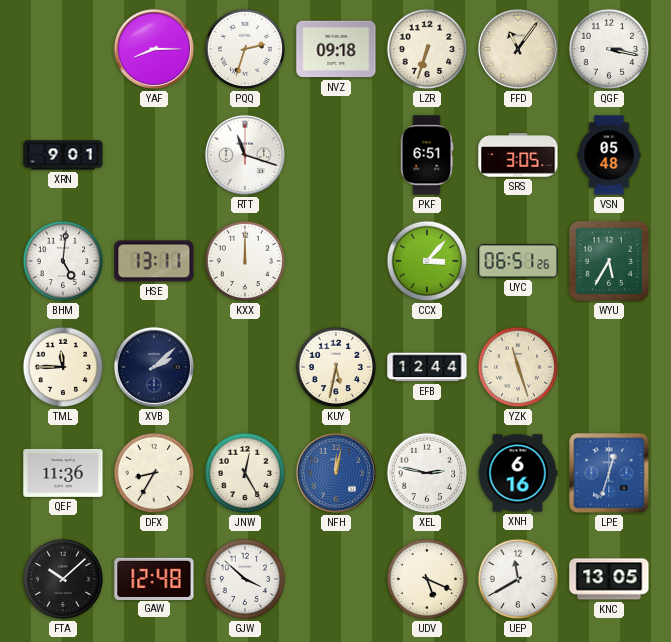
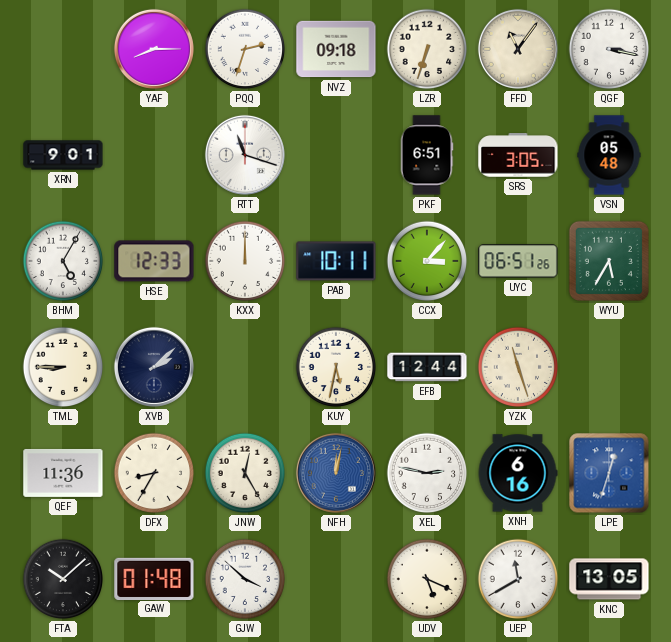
BHM: 5:01 -> 5:05 (63, 261)
HSE: 13:11 -> 12:33 (154, 261)
PAB: none -> 10:11 (336, 261)
TML: 11:45 -> 8:45 (63, 367)
GAW: 12:48 -> 01:48 (154, 578)
